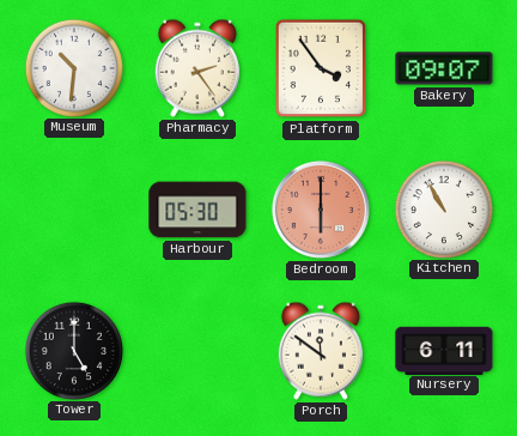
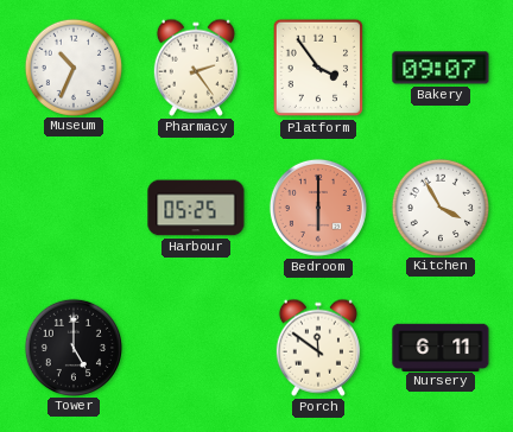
Museum: 10:31 -> 10:34 (72, 66)
Harbour: 05:30 -> 05:25 (196, 208)
Kitchen: 10:55 -> 3:55 (439, 207)
